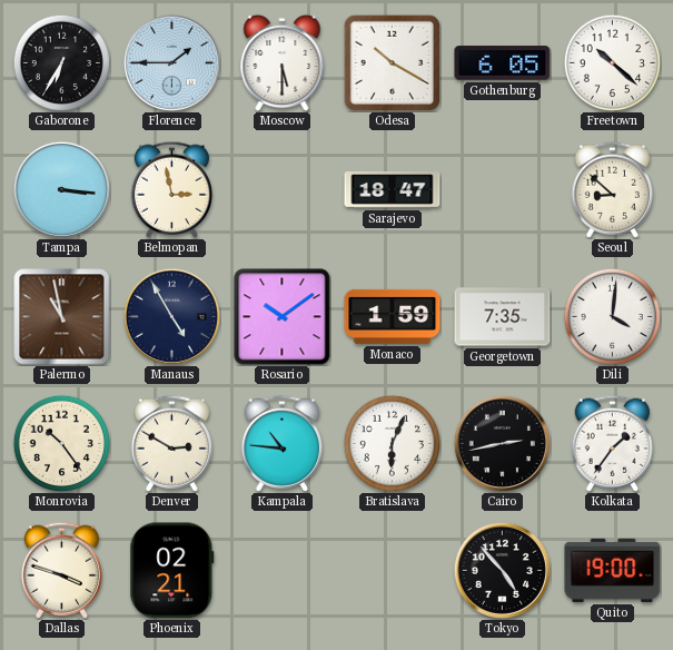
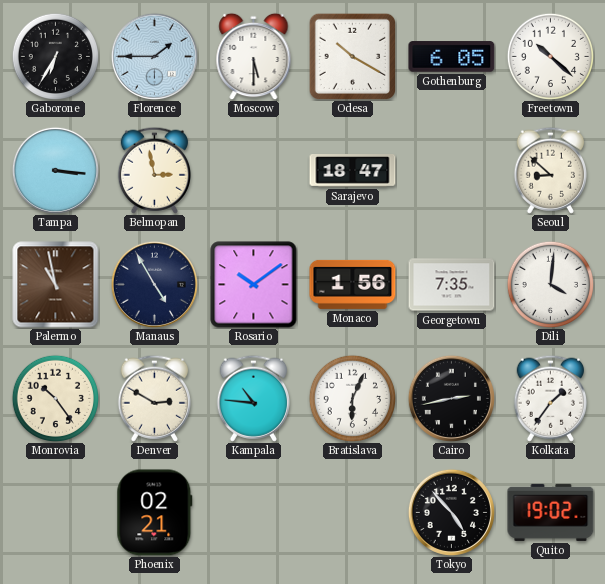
Monaco: 1:59 -> 1:56 (353, 284)
Dallas: 3:48 -> none (61, 570)
Quito: 19:00 -> 19:02 (551, 512)
